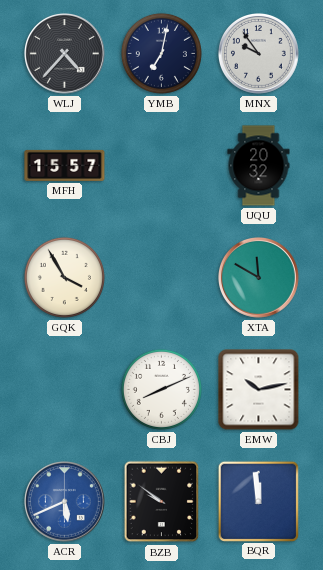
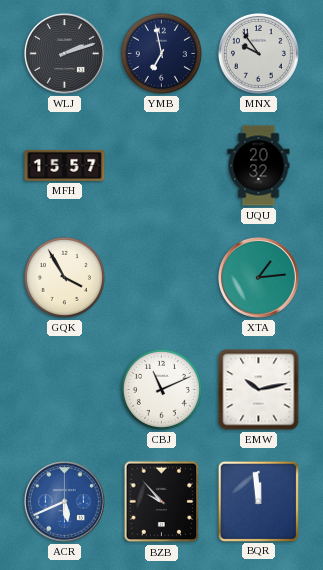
WLJ: 4:37 -> 2:12 (65, 54)
YMB: 7:02 -> 6:58 (161, 53)
XTA: 11:50 -> 1:14 (259, 278)
CBJ: 8:11 -> 11:11 (161, 389)
BZB: 9:51 -> 9:53 (162, 502)
